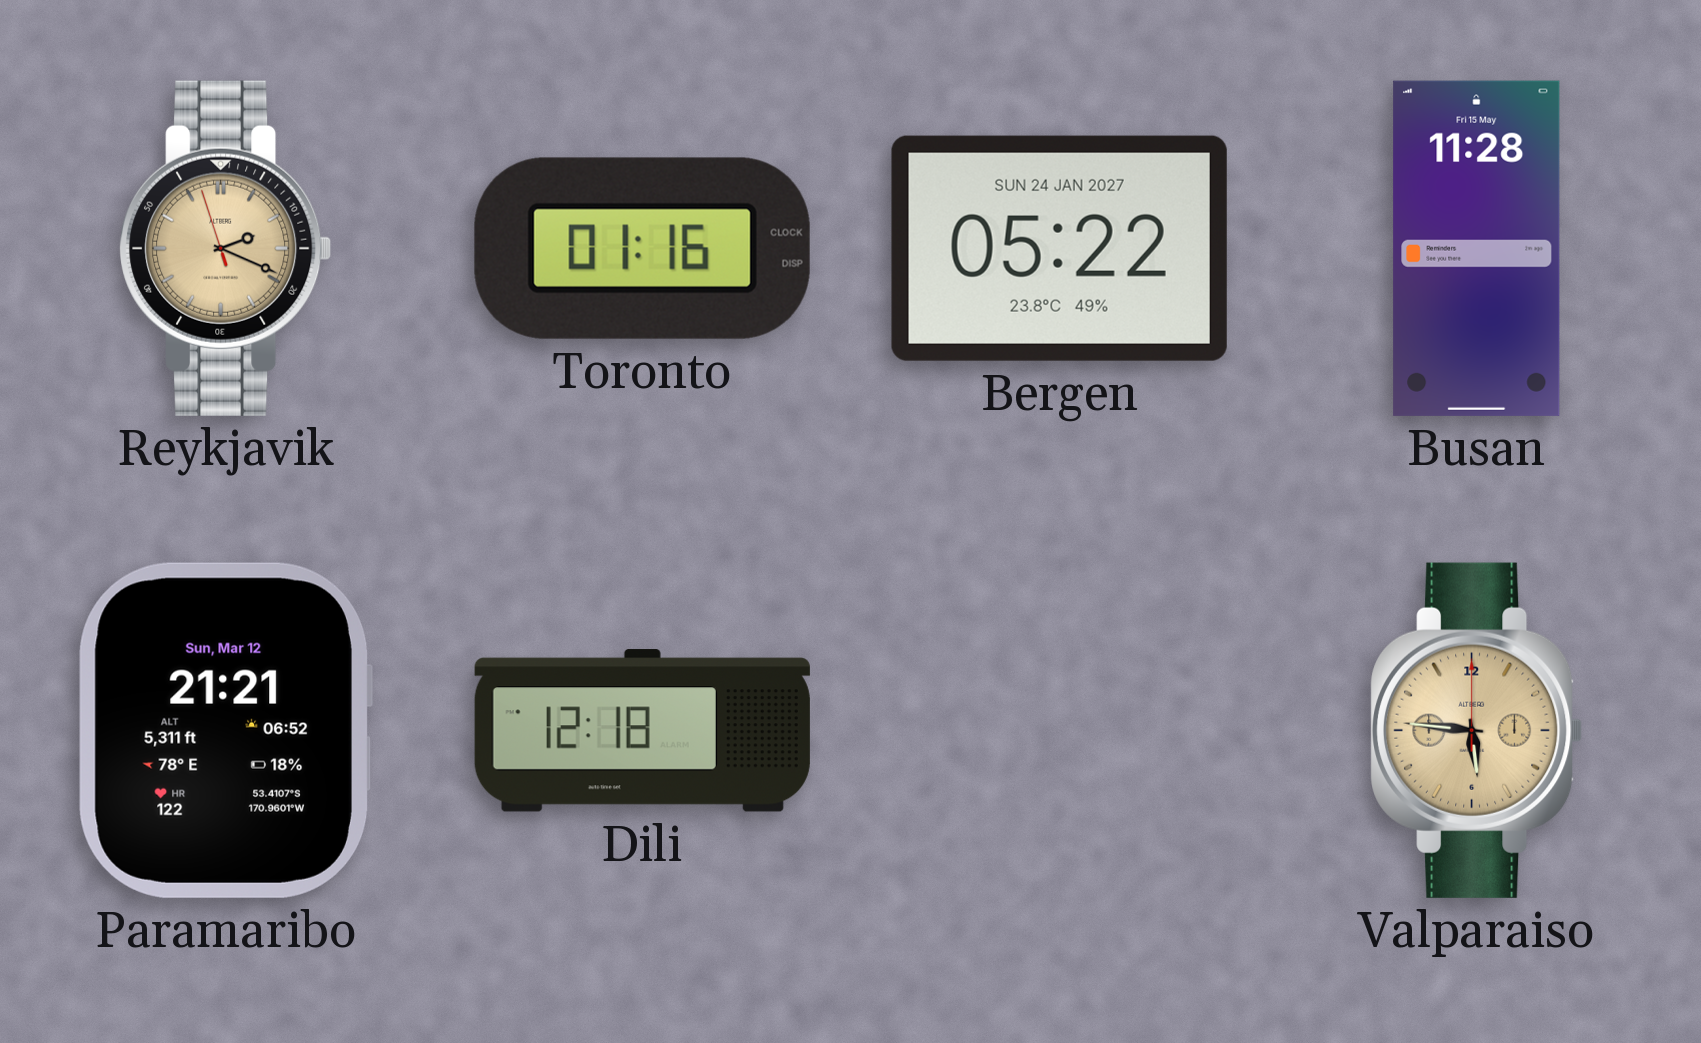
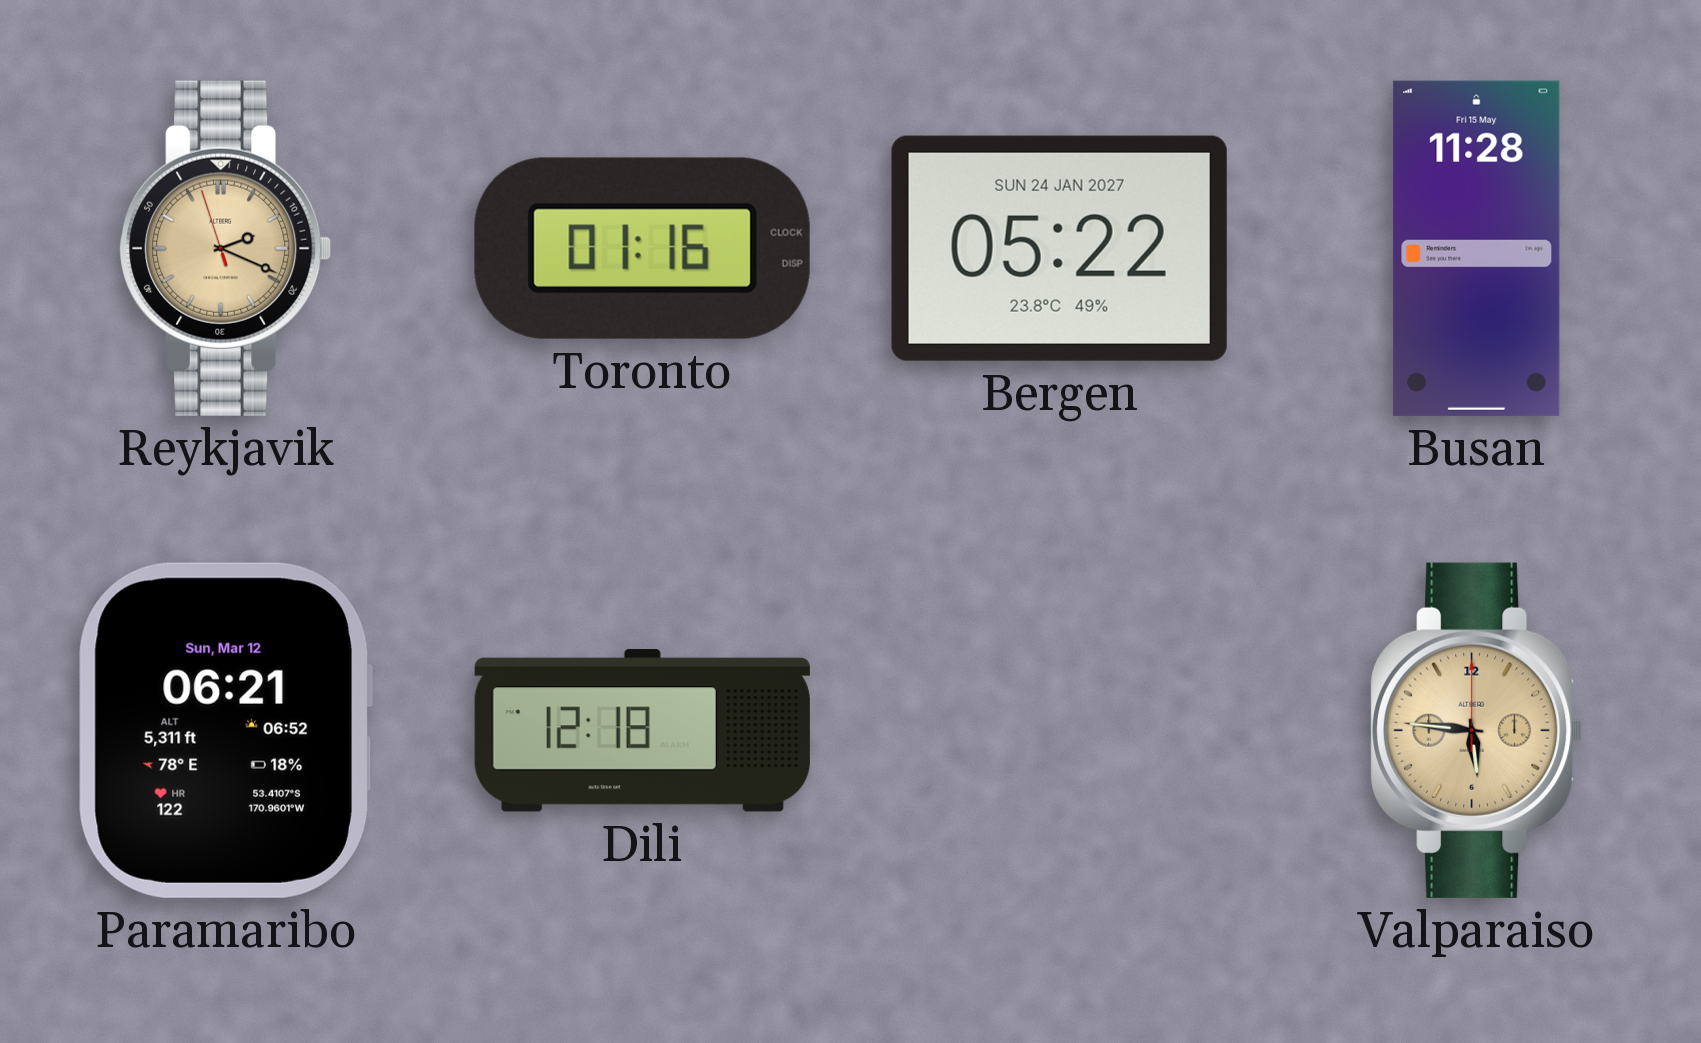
Paramaribo: 21:21 -> 06:21 (225, 730)
